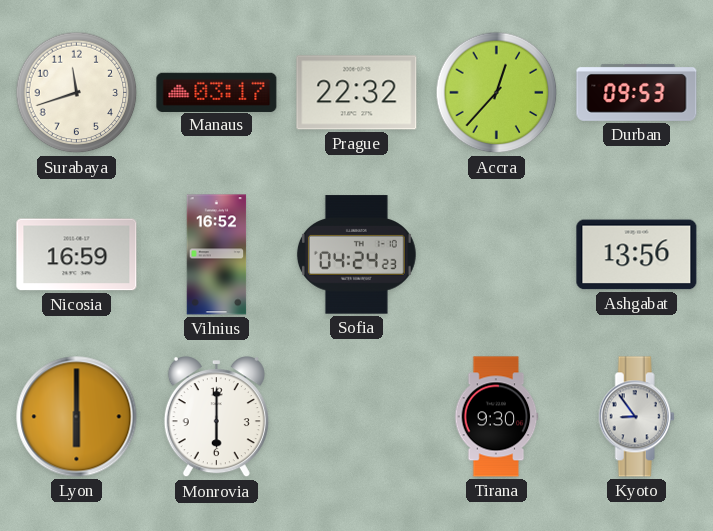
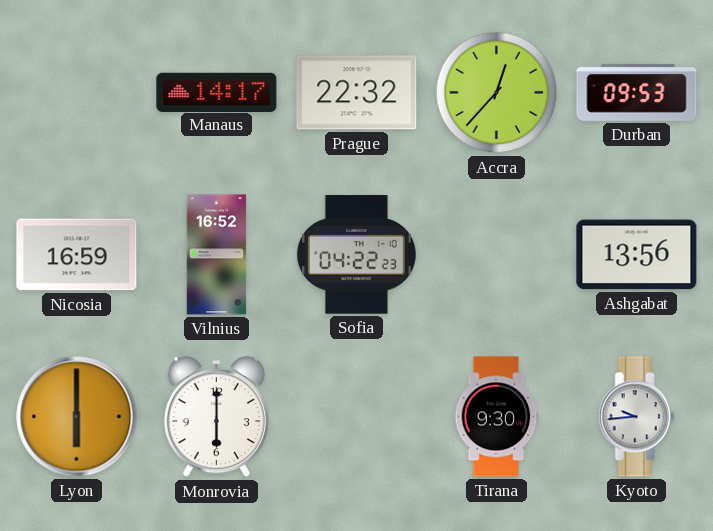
Surabaya: 11:42 -> none (77, 93)
Manaus: 03:17 -> 14:17 (217, 92)
Sofia: 04:24 -> 04:22 (356, 255)
Kyoto: 8:54 -> 9:44 (636, 417)
